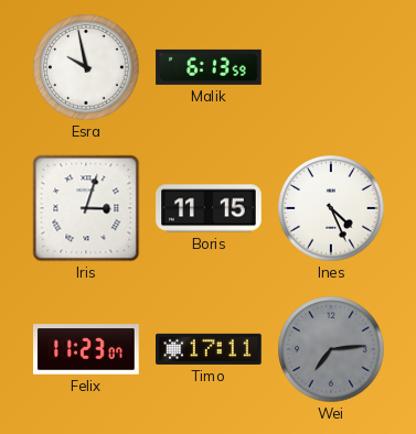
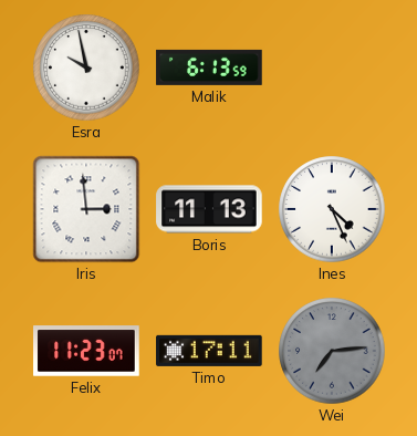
Iris: 3:03 -> 2:59 (86, 209)
Boris: 11:15 -> 11:13 (209, 209)
